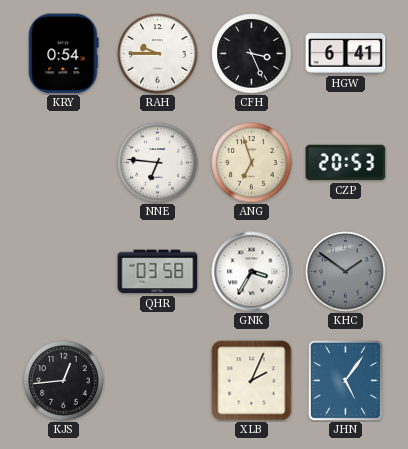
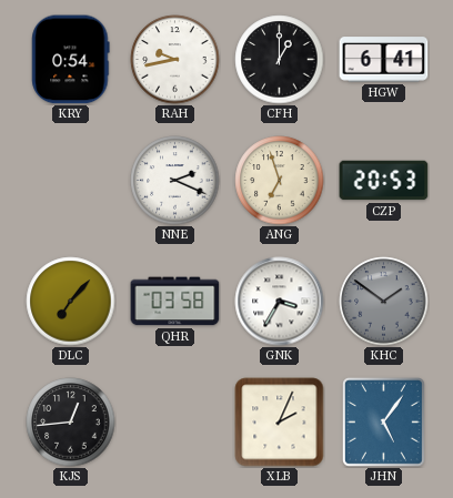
RAH: 9:45 -> 9:43 (175, 60)
CFH: 3:26 -> 1:00 (280, 60)
NNE: 6:46 -> 2:19 (175, 181)
DLC: none -> 7:07 (71, 302)
